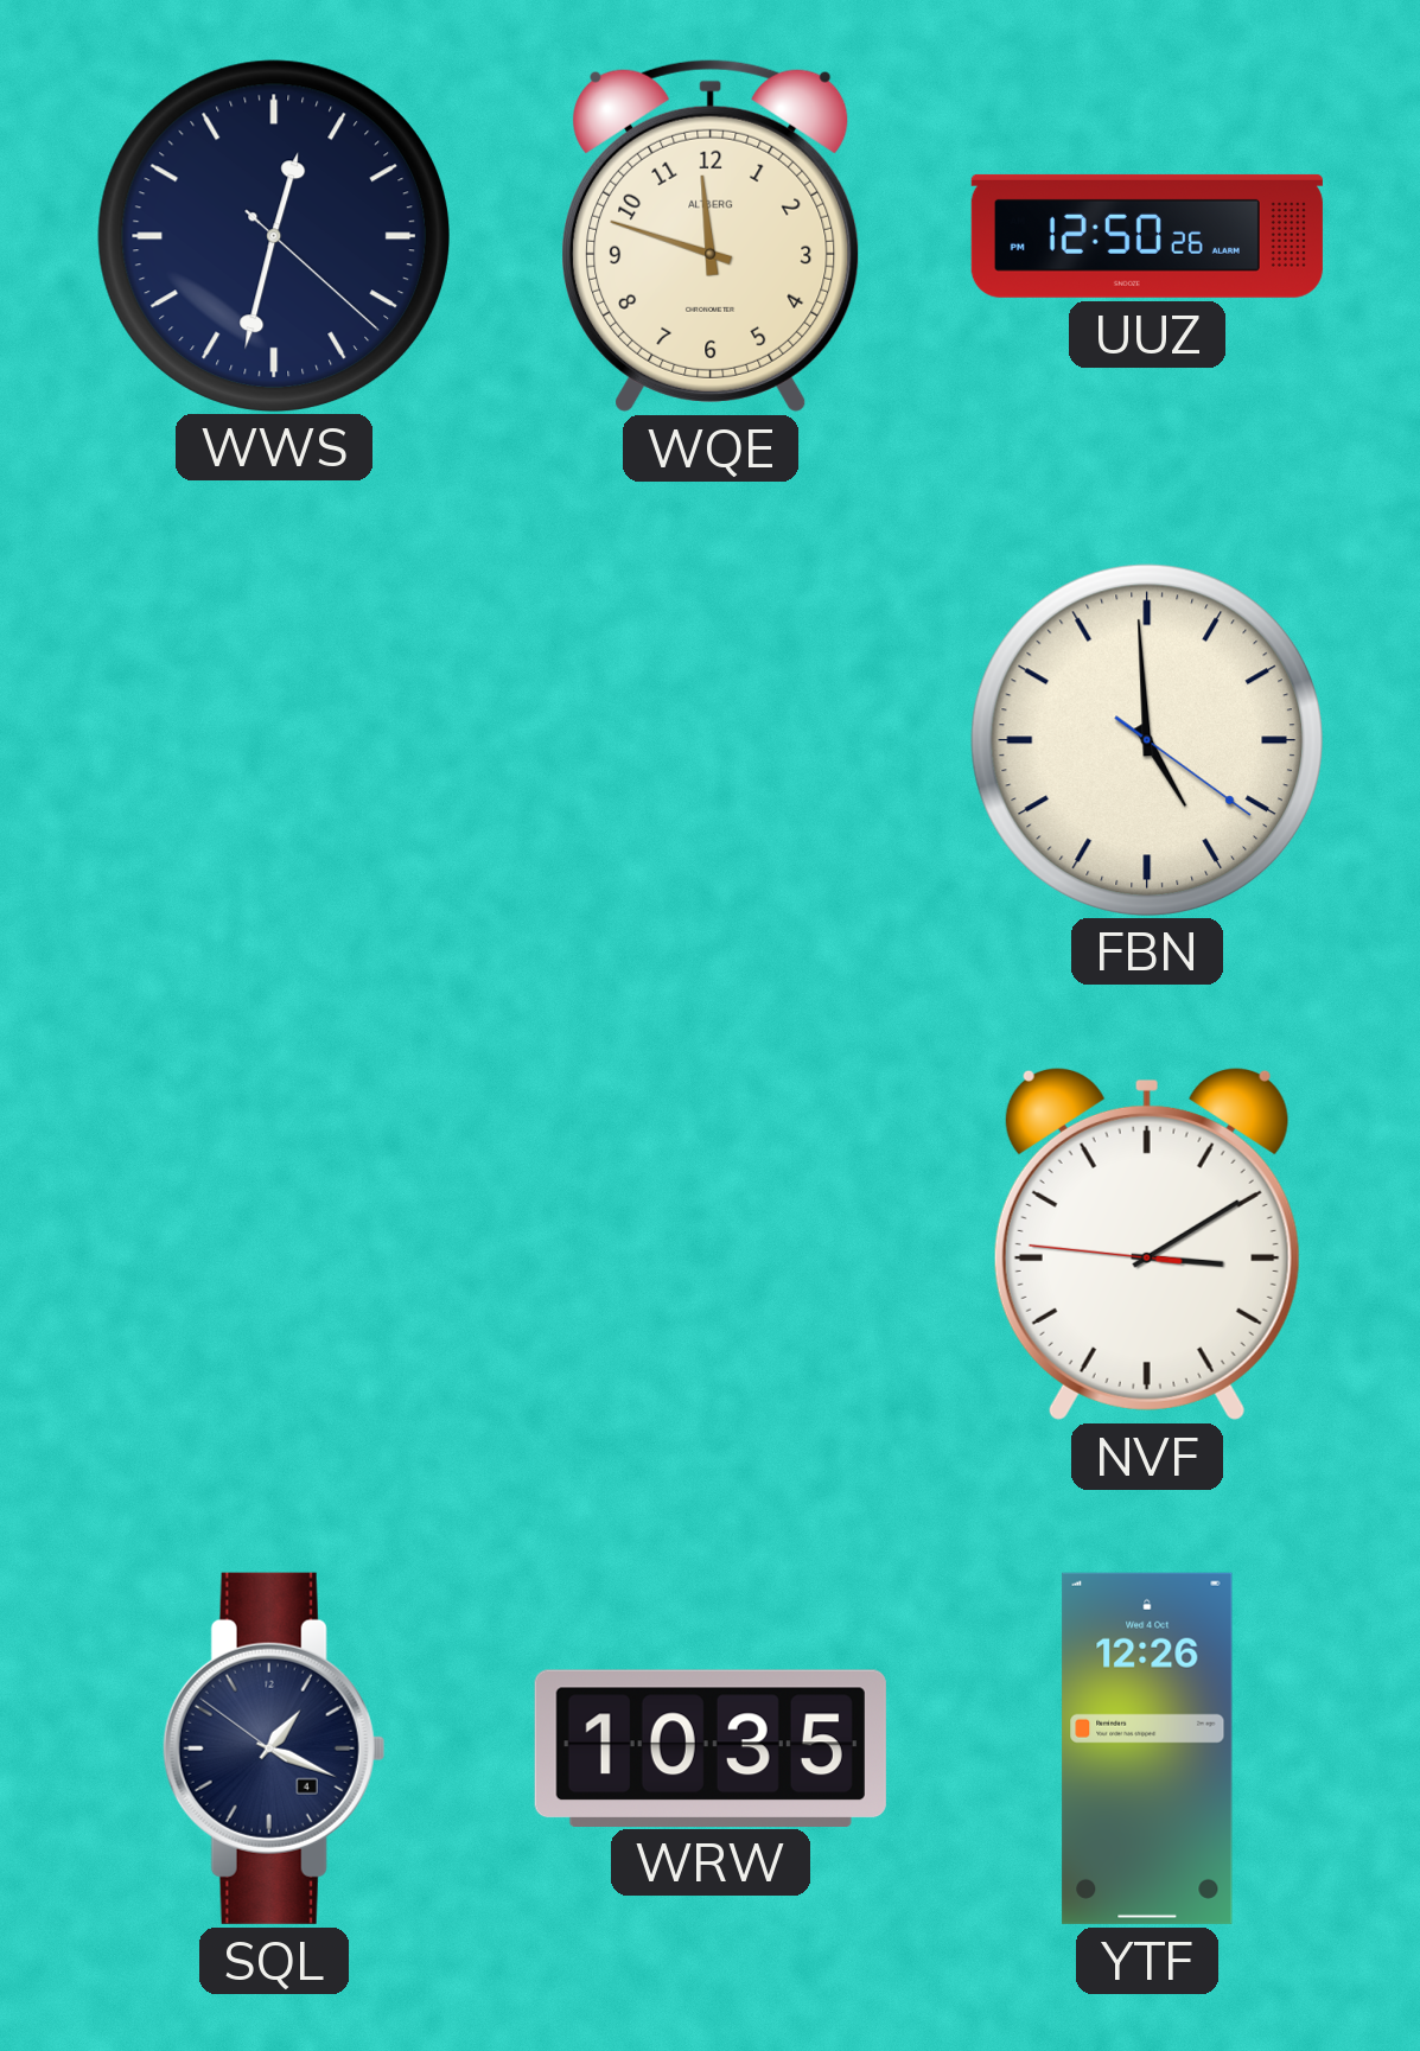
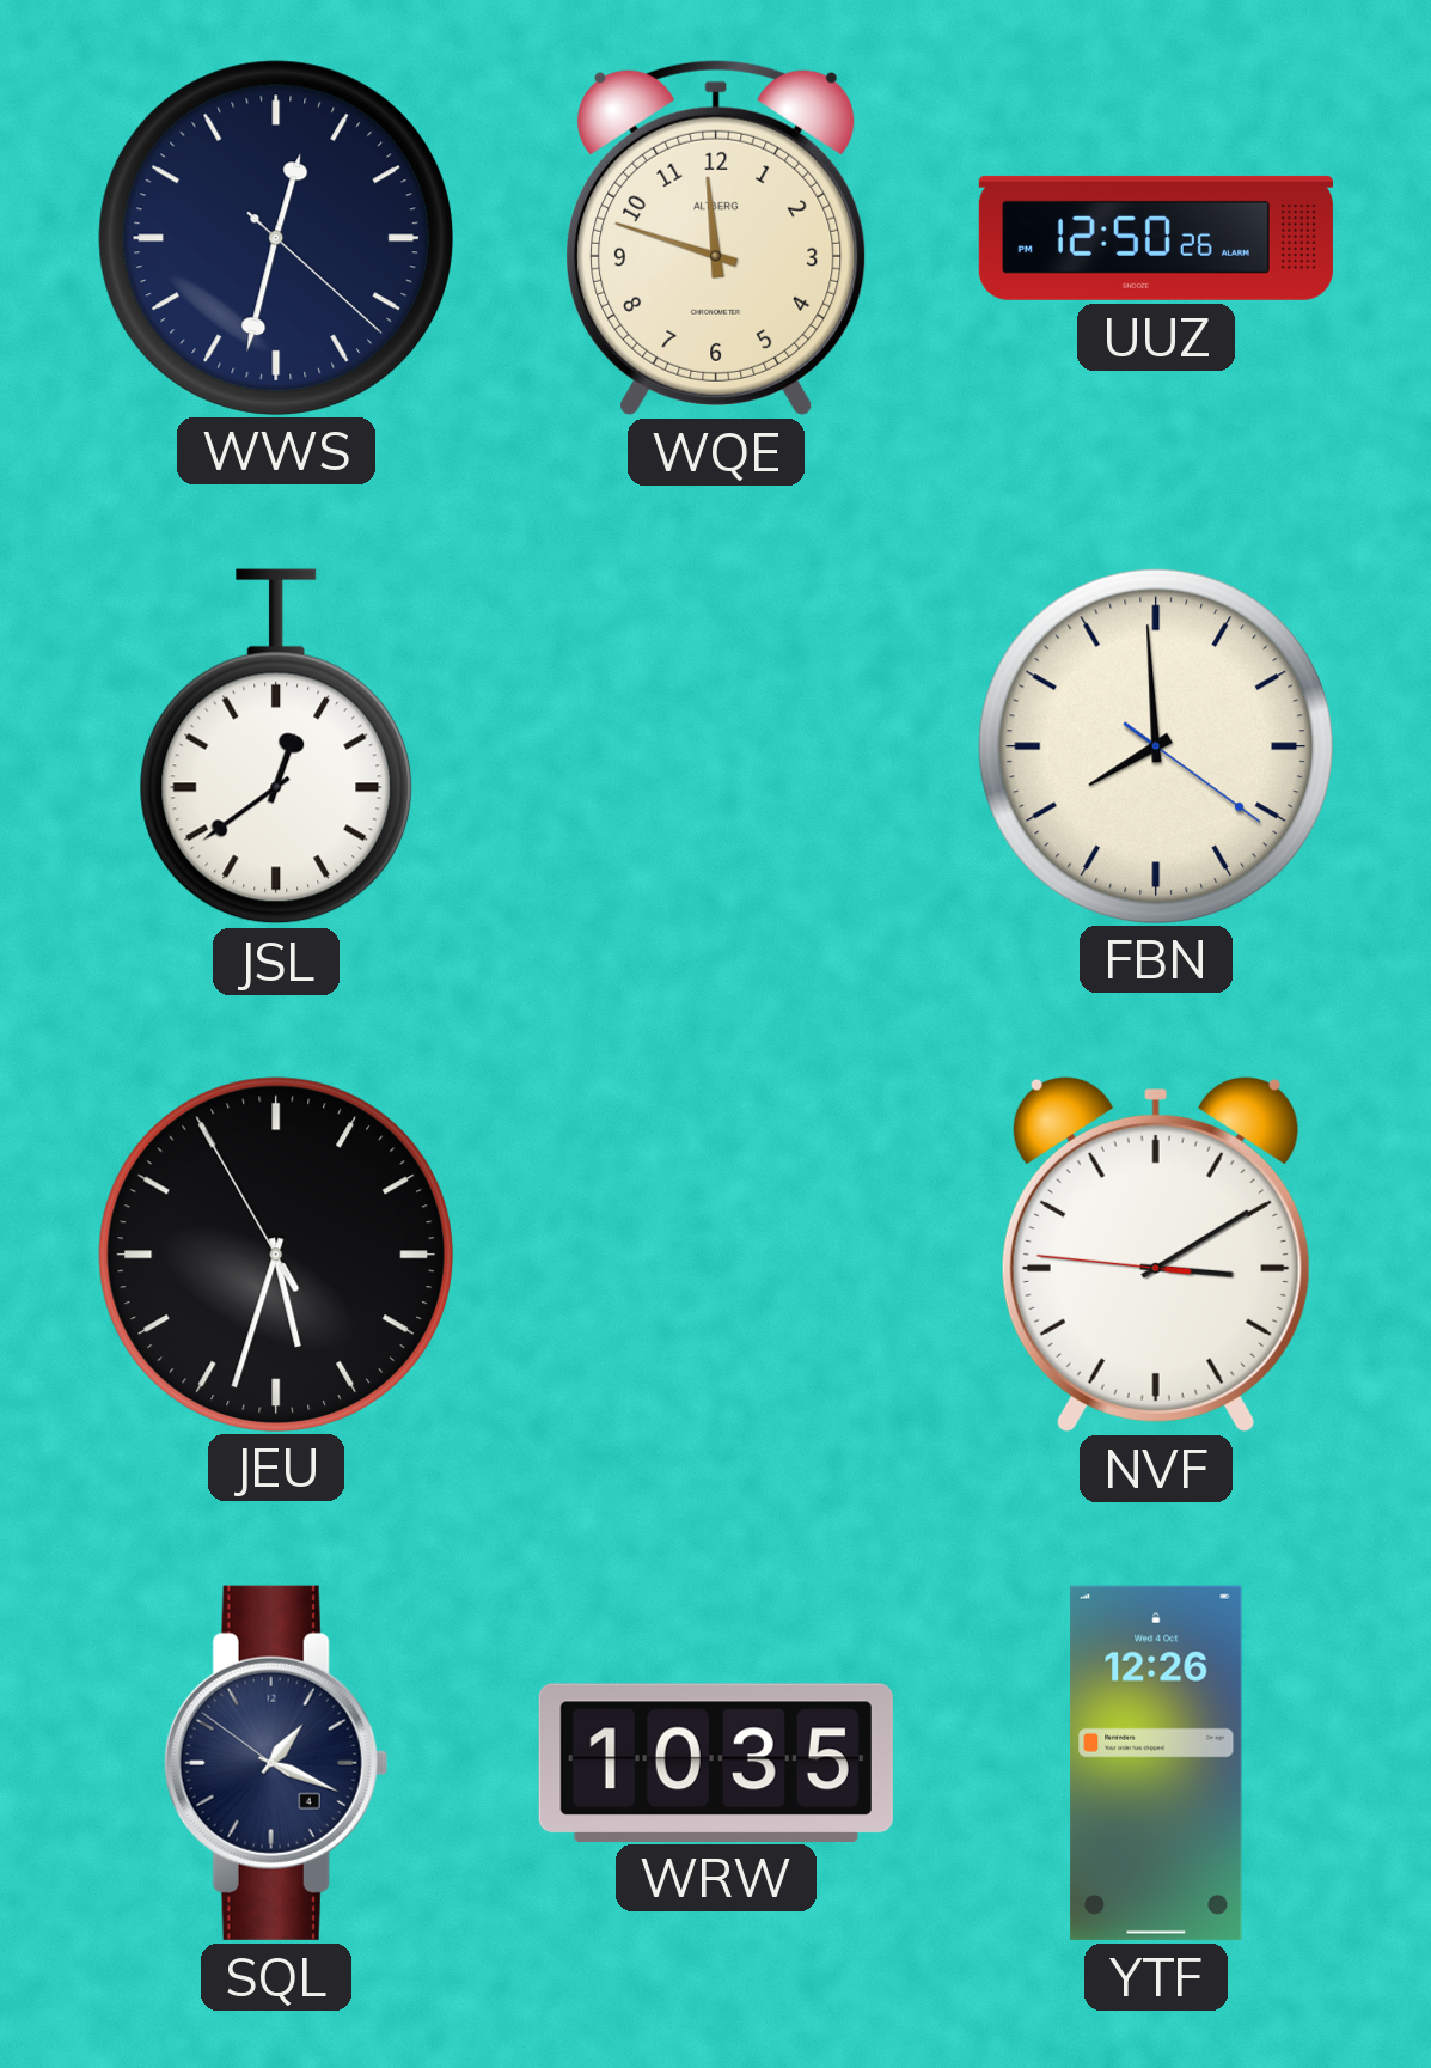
JSL: none -> 12:39 (276, 746)
FBN: 4:59 -> 7:59 (1155, 745)
JEU: none -> 5:32 (275, 1253)
